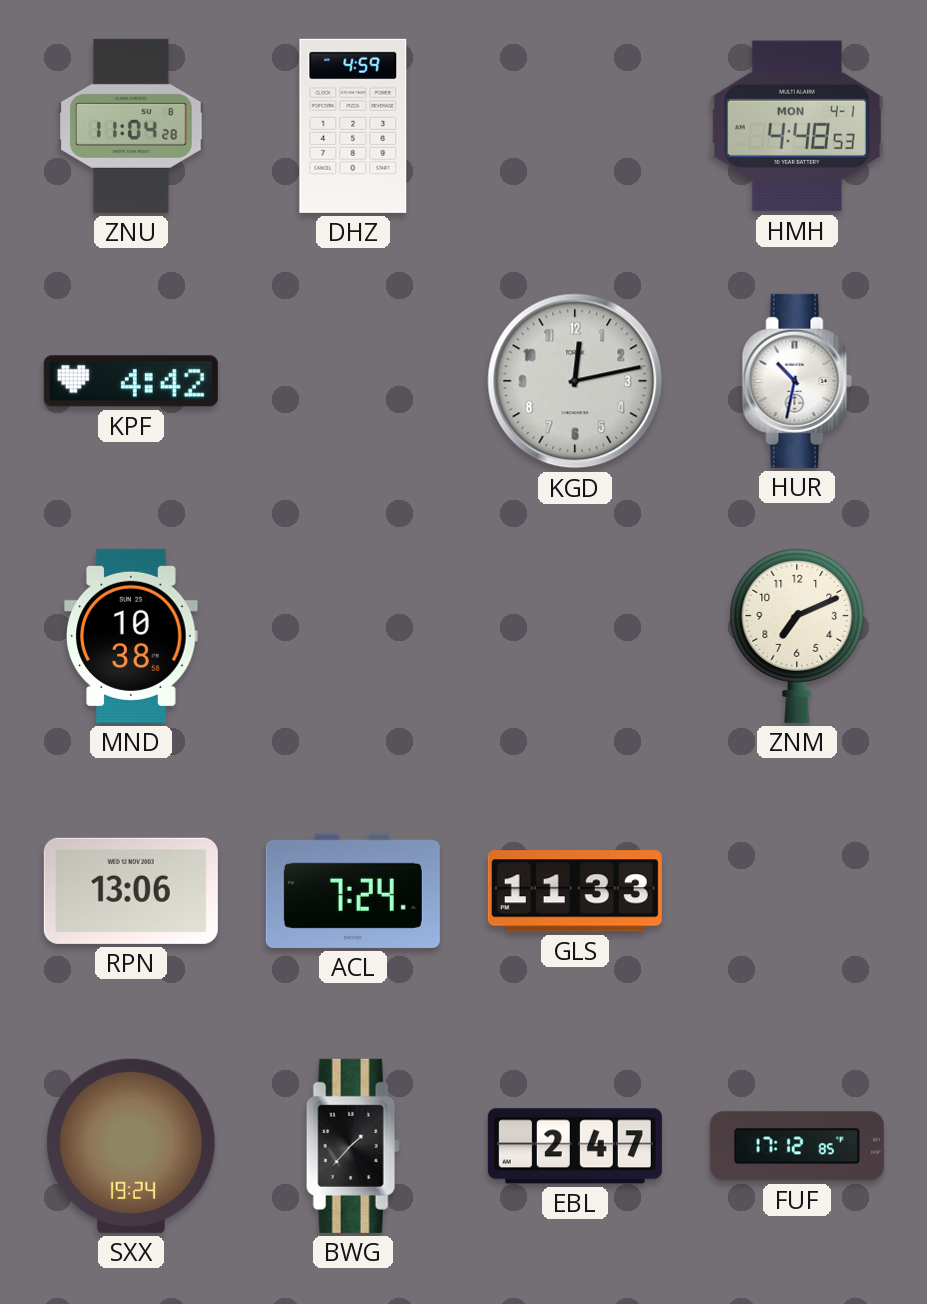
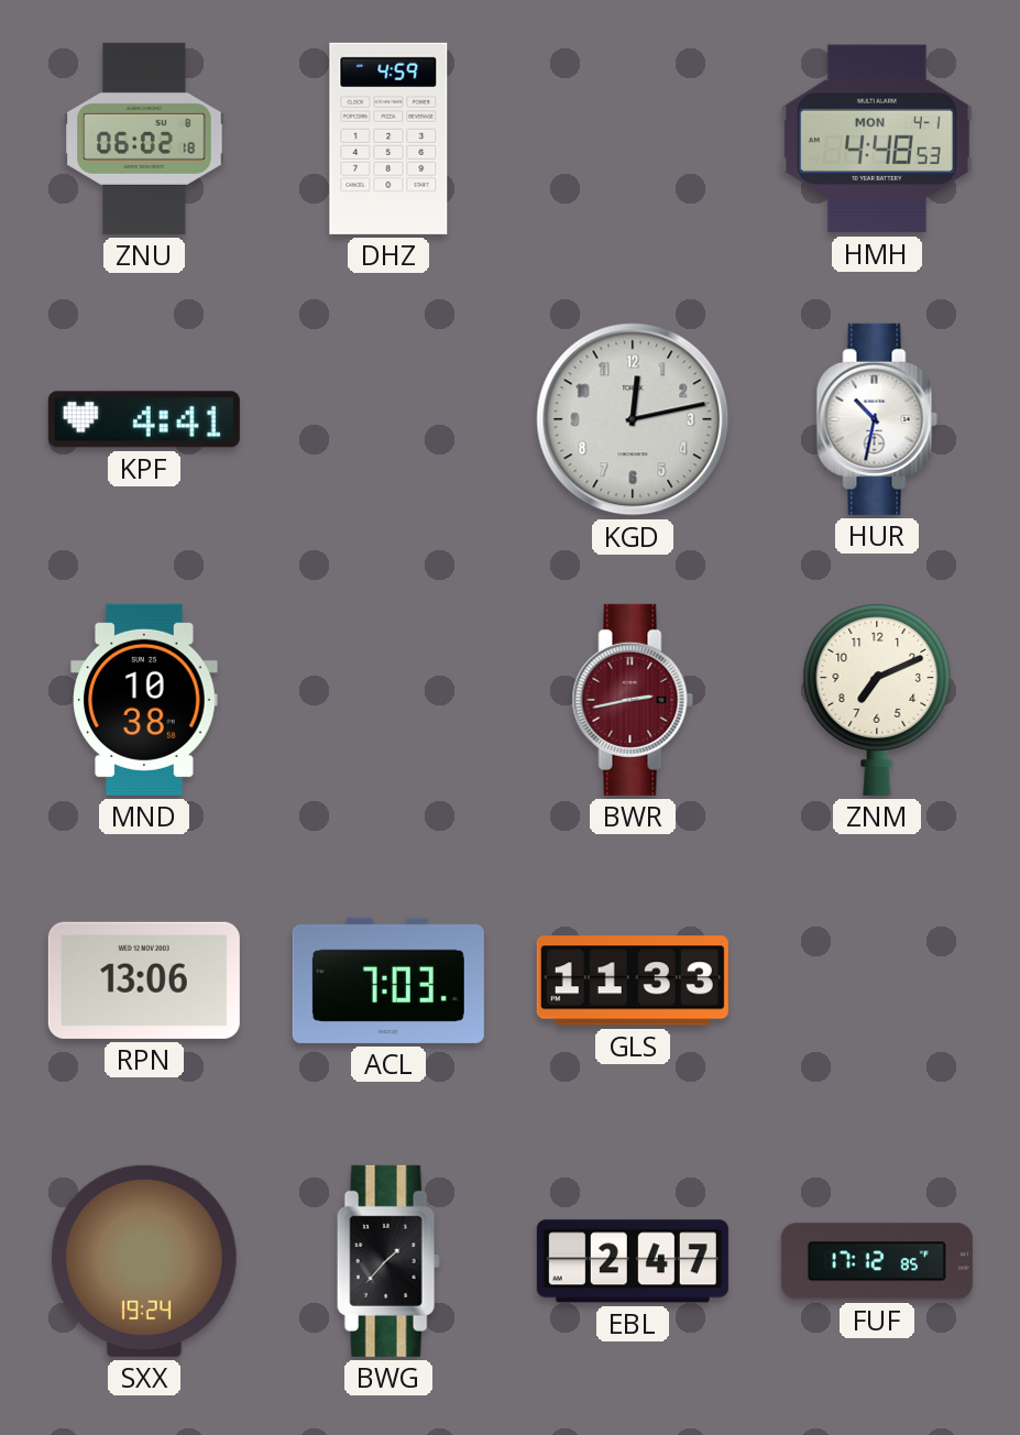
ZNU: 11:04 -> 06:02 (144, 139)
KPF: 4:42 -> 4:41 (144, 419)
BWR: none -> 2:43 (633, 700)
ACL: 7:24 -> 7:03 (388, 981)
